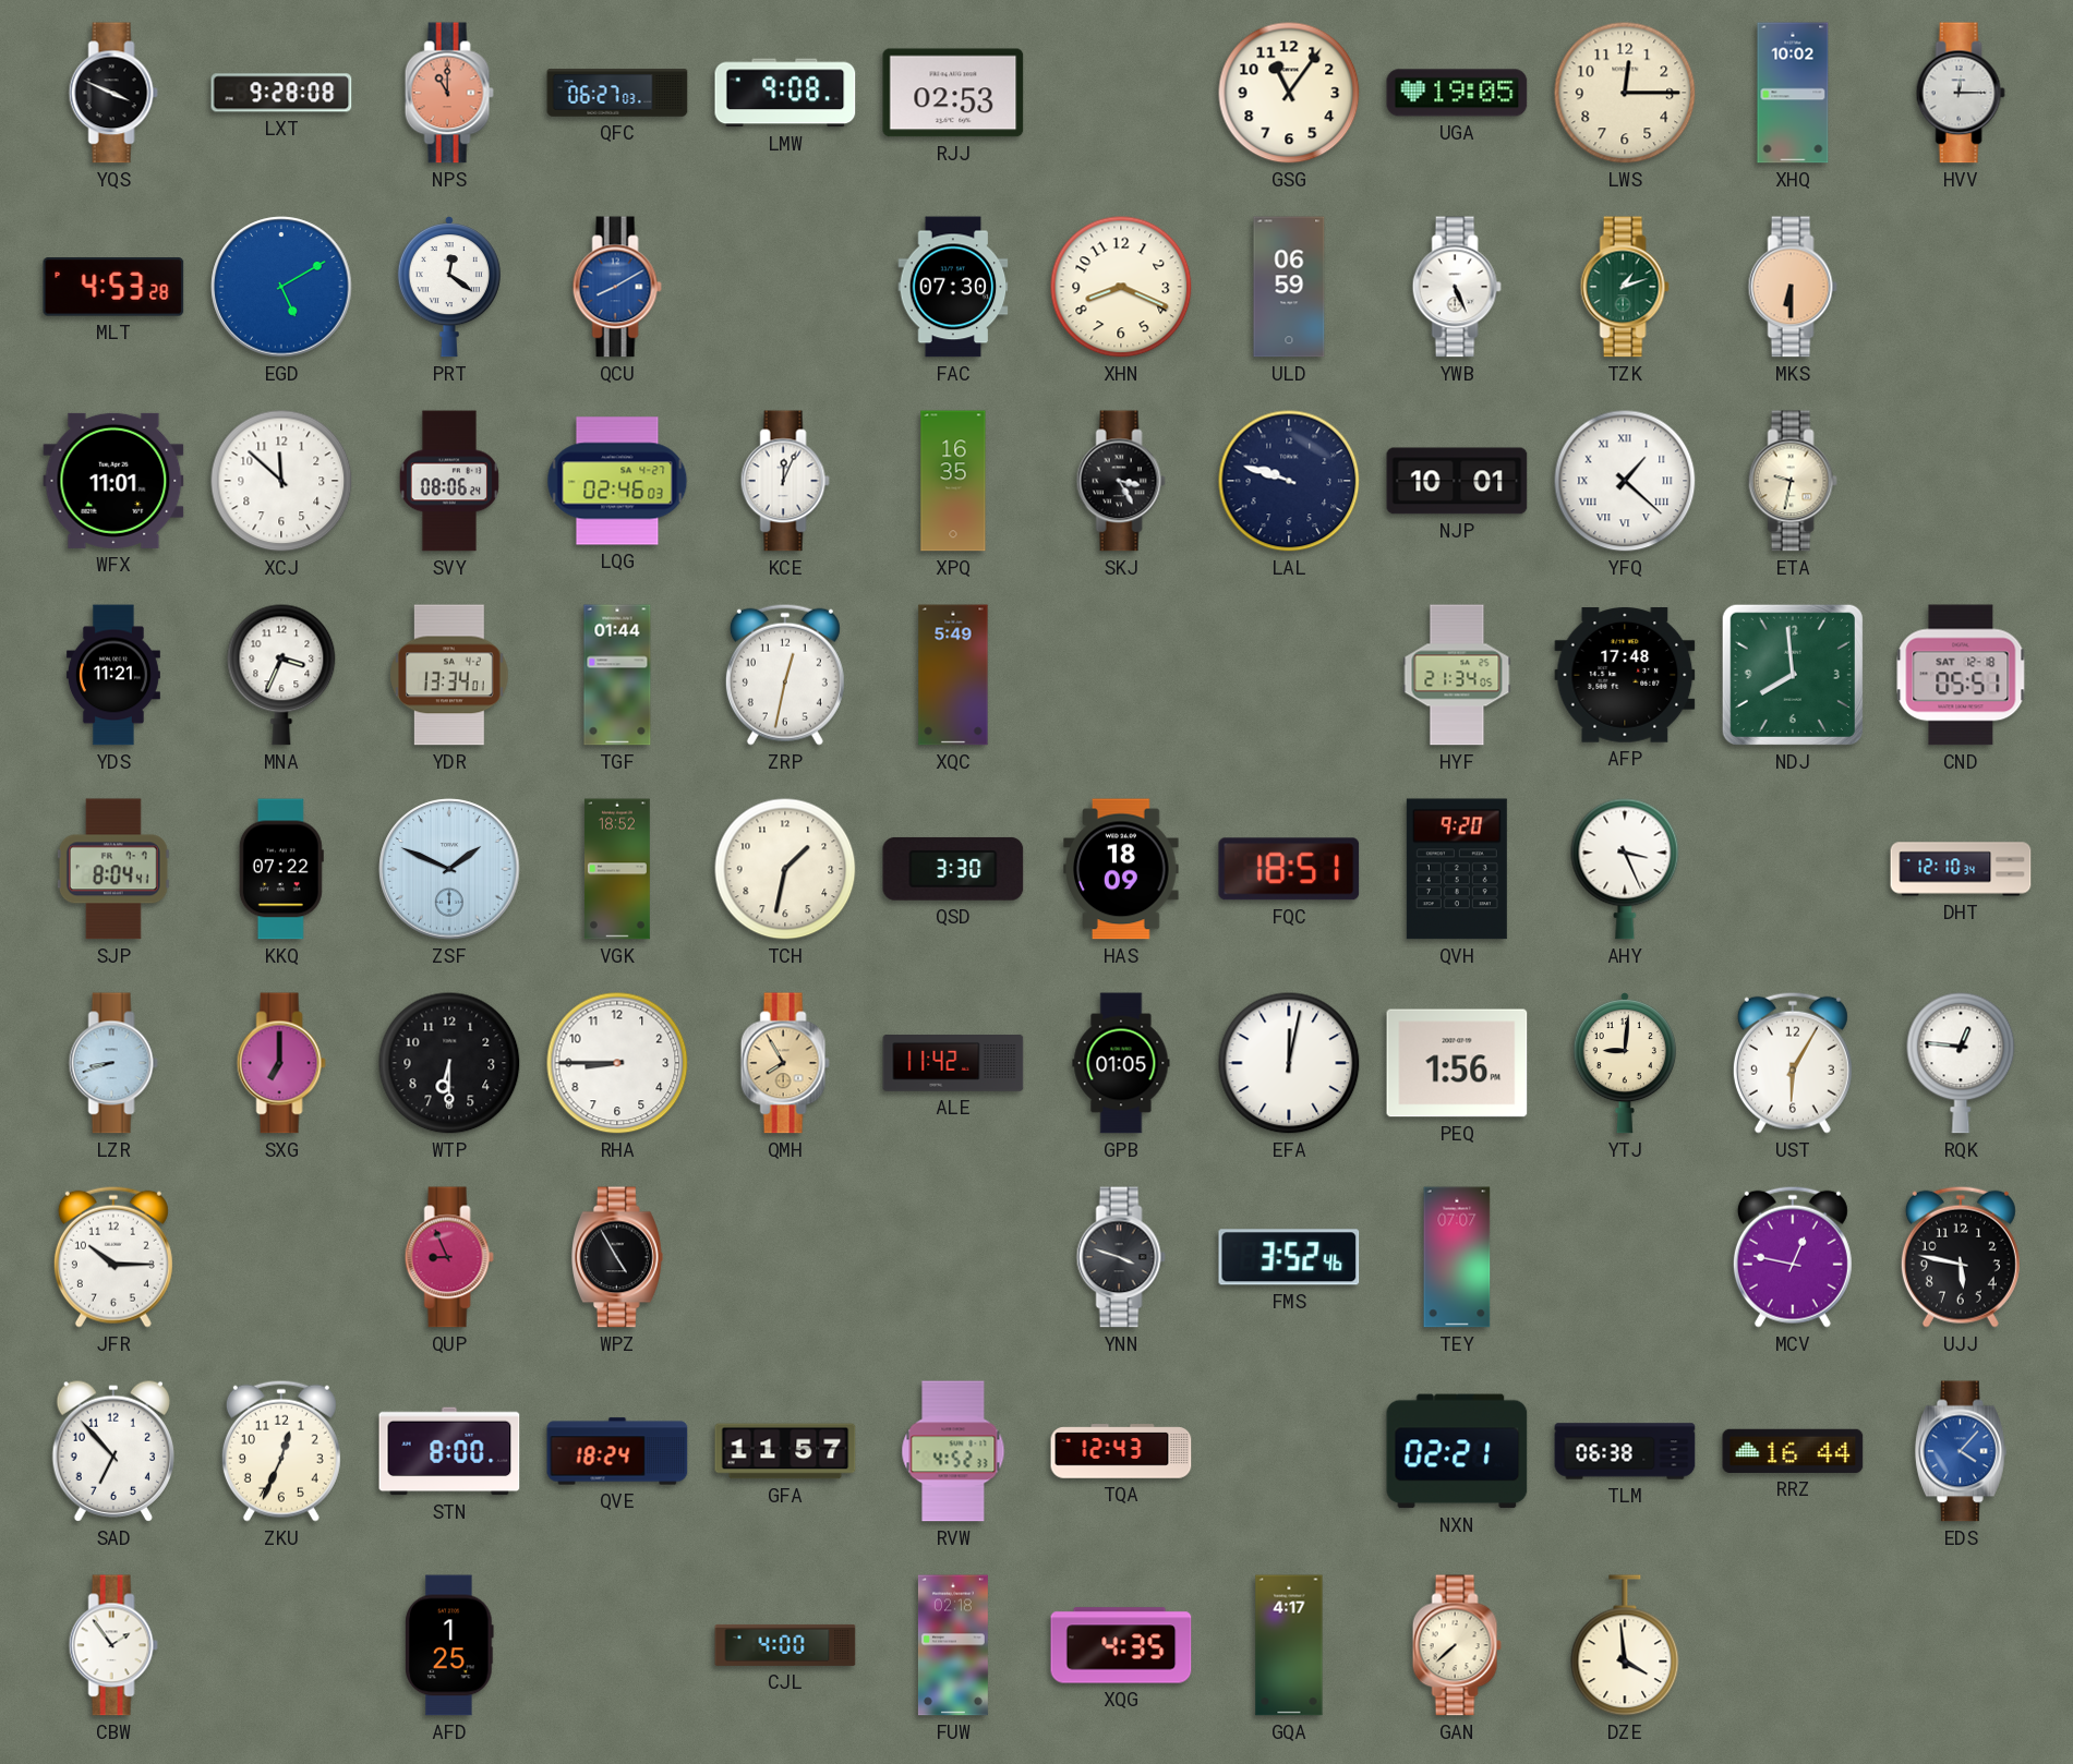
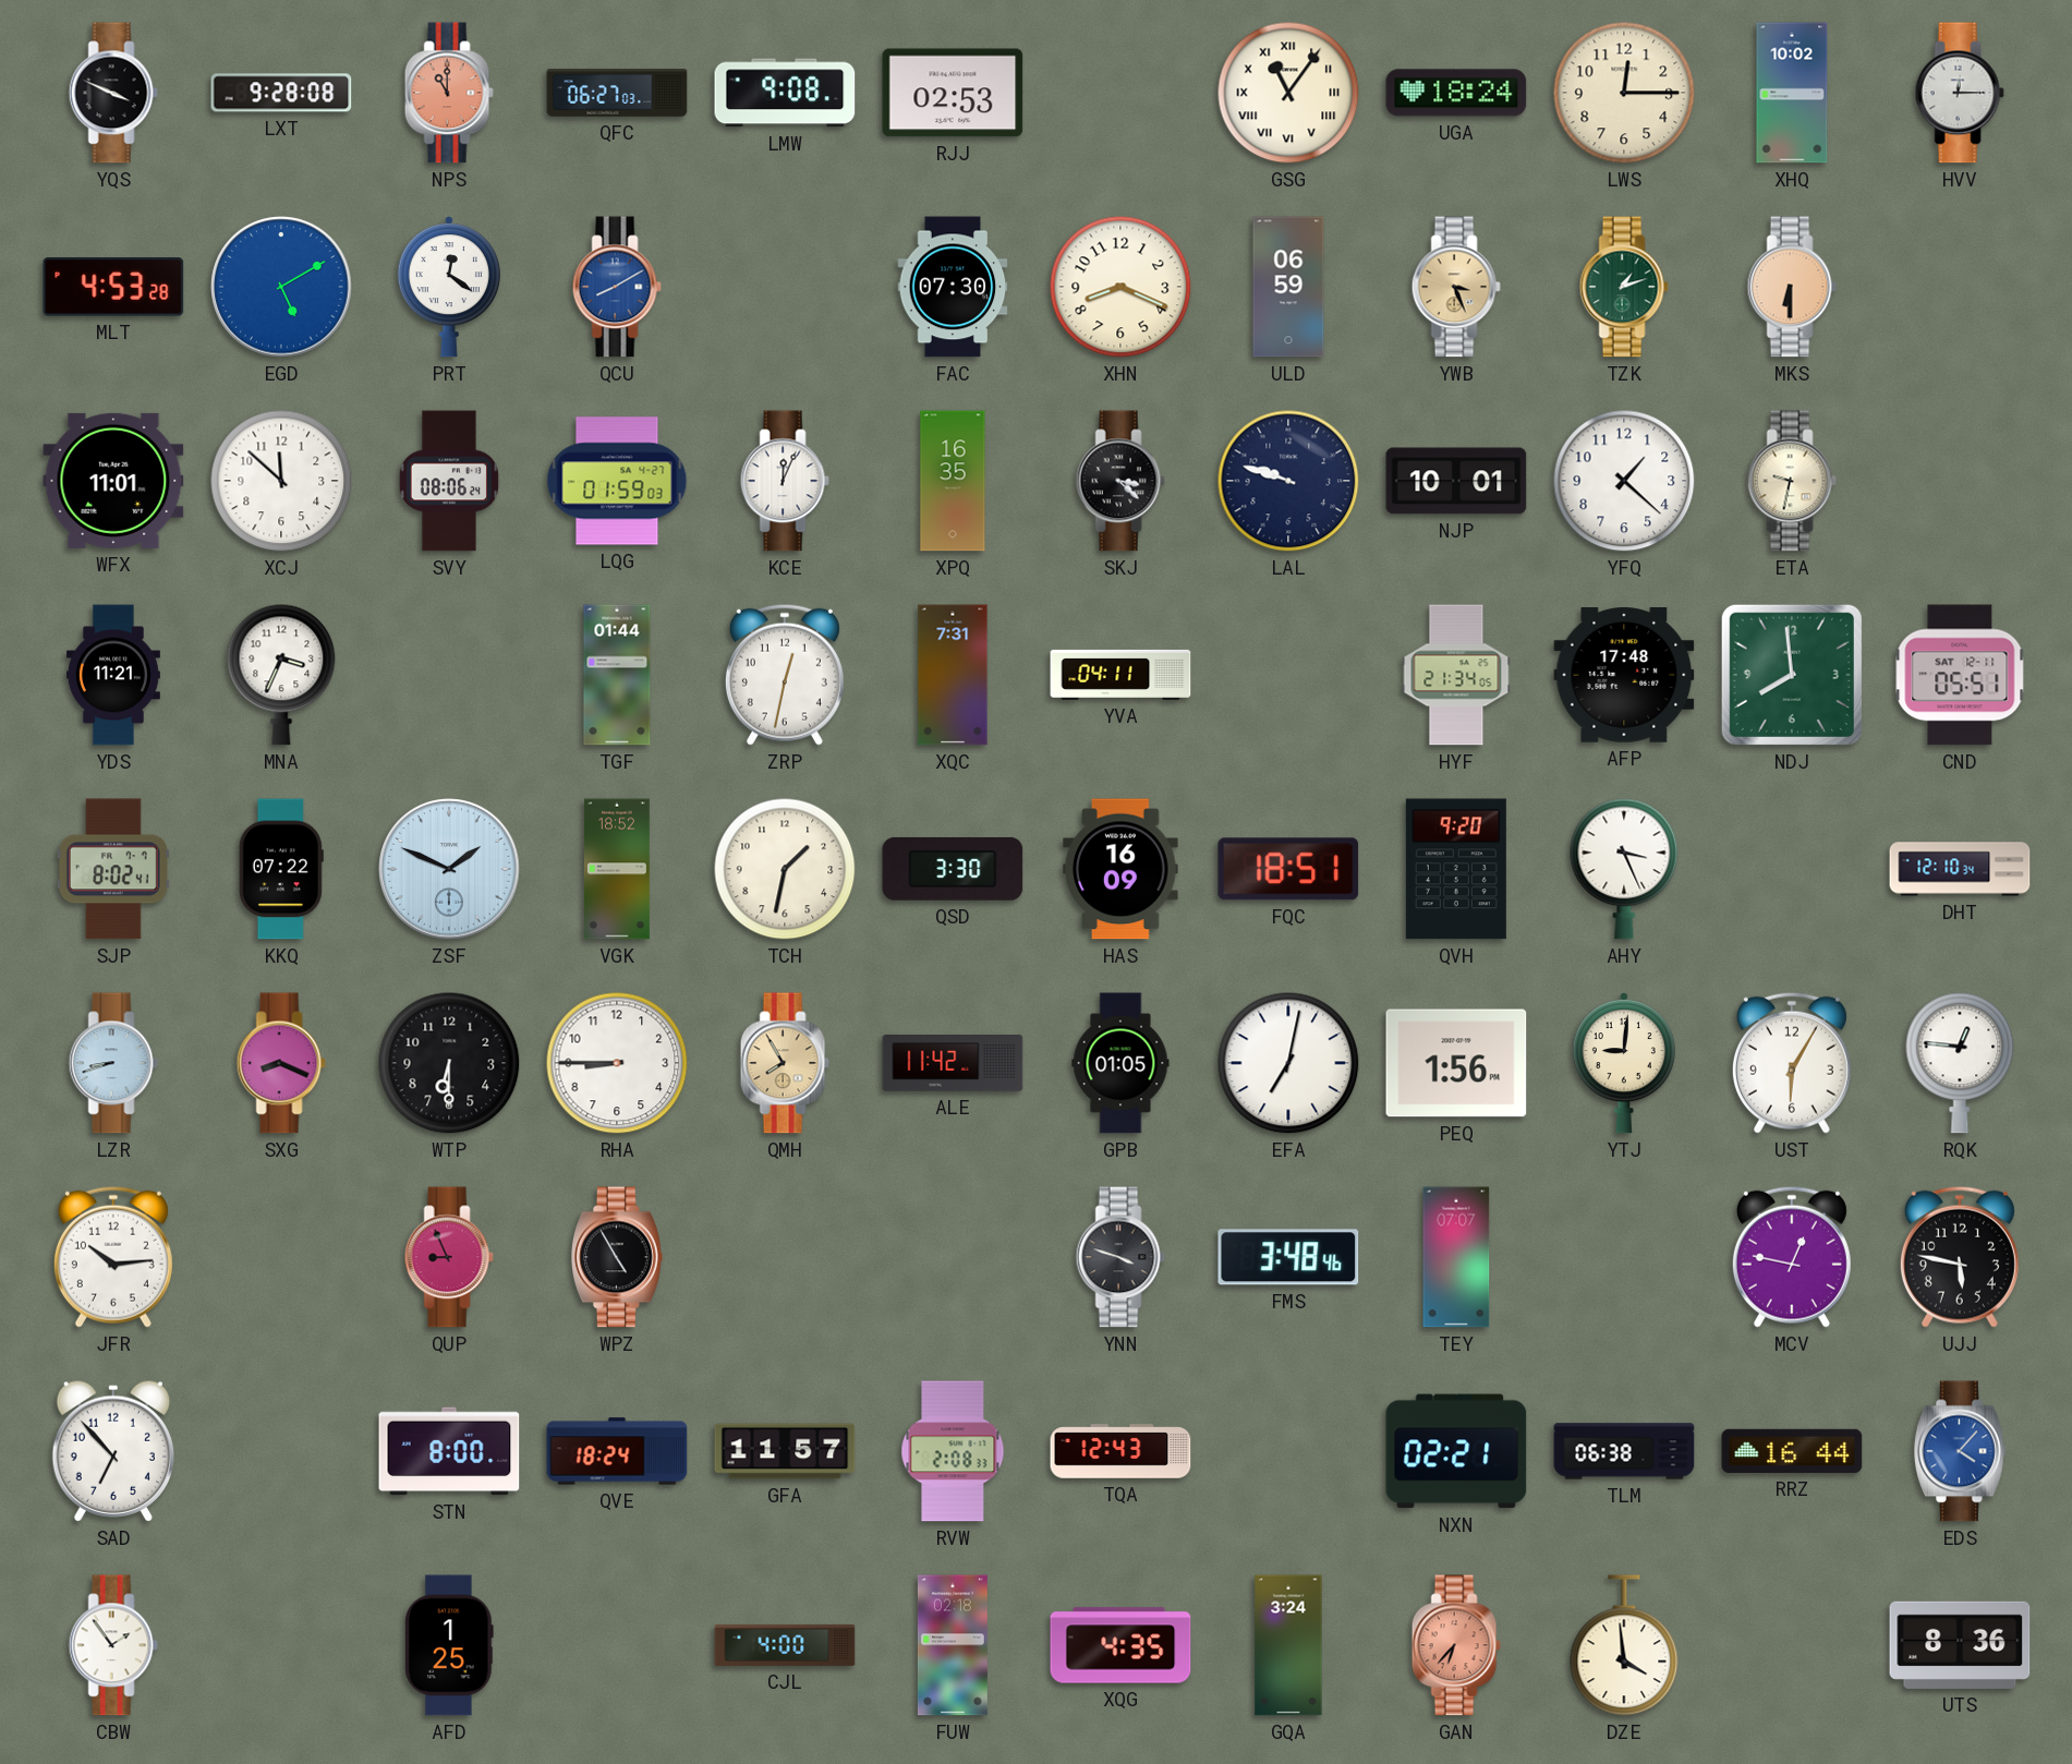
GSG numerals: Arabic -> Roman (1288, 93)
UGA: 19:05 -> 18:24 (1456, 93)
YWB: 5:26 -> 3:26 (1456, 287)
YWB dial: white -> champagne (1456, 287)
LQG: 02:46 -> 01:59 (617, 481)
SKJ: 3:25 -> 3:22 (1120, 481)
YFQ numerals: Roman -> Arabic (1624, 481)
YDR: 13:34 -> none (449, 675)
XQC: 5:49 -> 7:31 (953, 675)
YVA: none -> 04:11 (1120, 675)
CND date: SAT 12-18 -> SAT 12-11 (1960, 675)
SJP: 8:04 -> 8:02 (113, 869)
HAS: 18:09 -> 16:09 (1120, 869)
SXG: 7:00 -> 8:19 (281, 1063)
EFA: 12:02 -> 7:02 (1288, 1063)
JFR: 10:15 -> 10:14 (113, 1257)
FMS: 3:52 -> 3:48 (1288, 1257)
ZKU: 12:34 -> none (281, 1451)
RVW: 4:52 -> 2:08 (953, 1451)
GQA: 4:17 -> 3:24 (1288, 1645)
GAN: 7:38 -> 6:37 (1456, 1645)
GAN dial: cream -> salmon (1456, 1645)
UTS: none -> 8:36 (1960, 1645)
